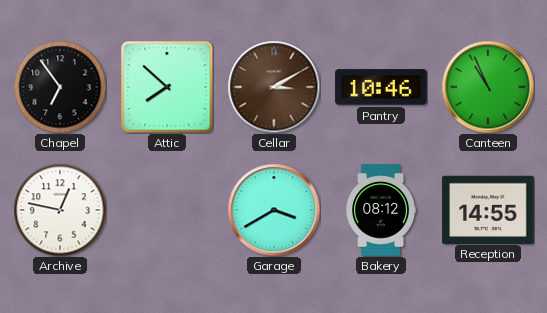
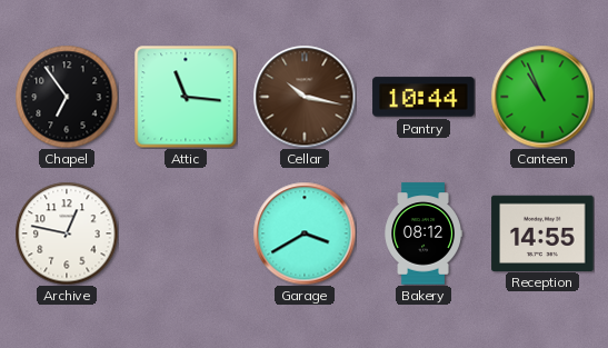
Attic: 7:52 -> 11:16 (186, 97)
Cellar: 3:10 -> 10:17 (305, 97)
Pantry: 10:46 -> 10:44 (423, 97)
